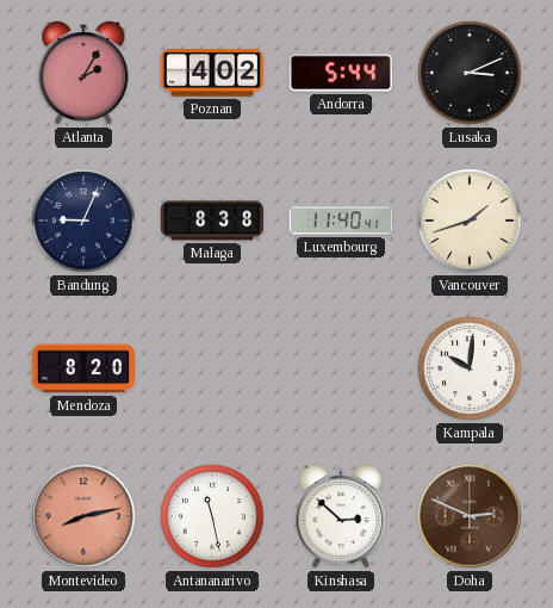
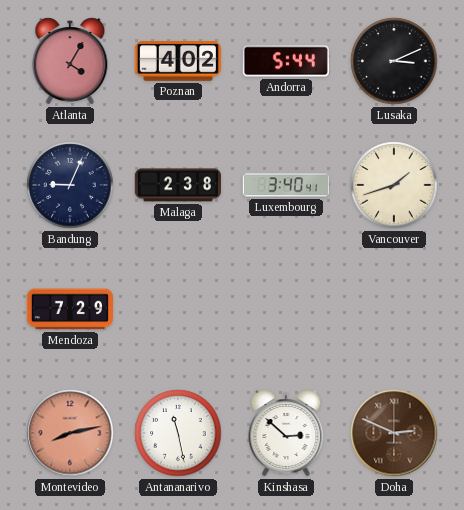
Atlanta: 2:05 -> 4:05 (70, 61)
Malaga: 8:38 -> 2:38 (177, 185)
Luxembourg: 11:40 -> 3:40 (285, 185)
Mendoza: 8:20 -> 7:29 (69, 309)
Kampala: 10:01 -> none (470, 368)
